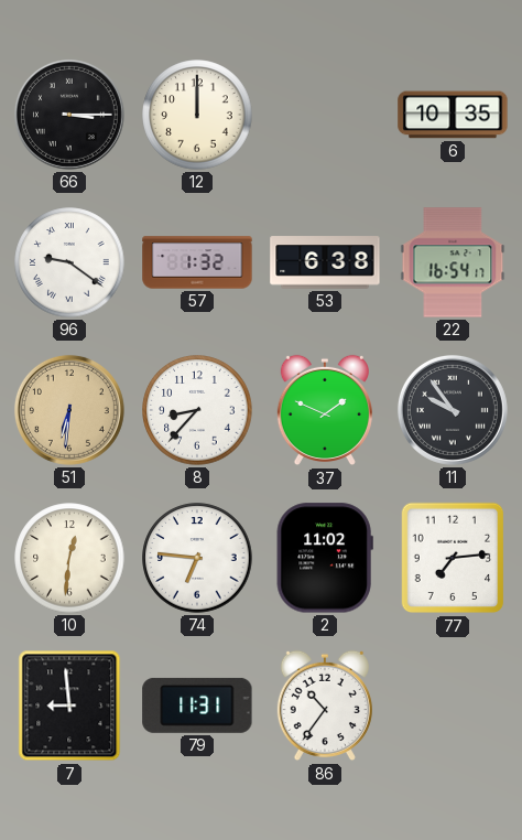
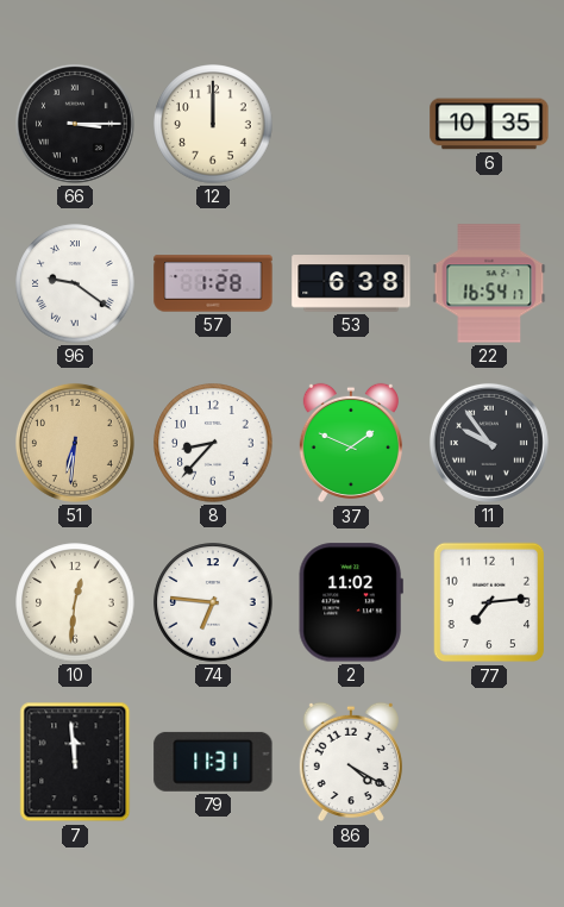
57: 1:32 -> 1:28 (213, 283)
7: 8:59 -> 11:59 (75, 762)
86: 10:36 -> 4:20 (351, 762)
